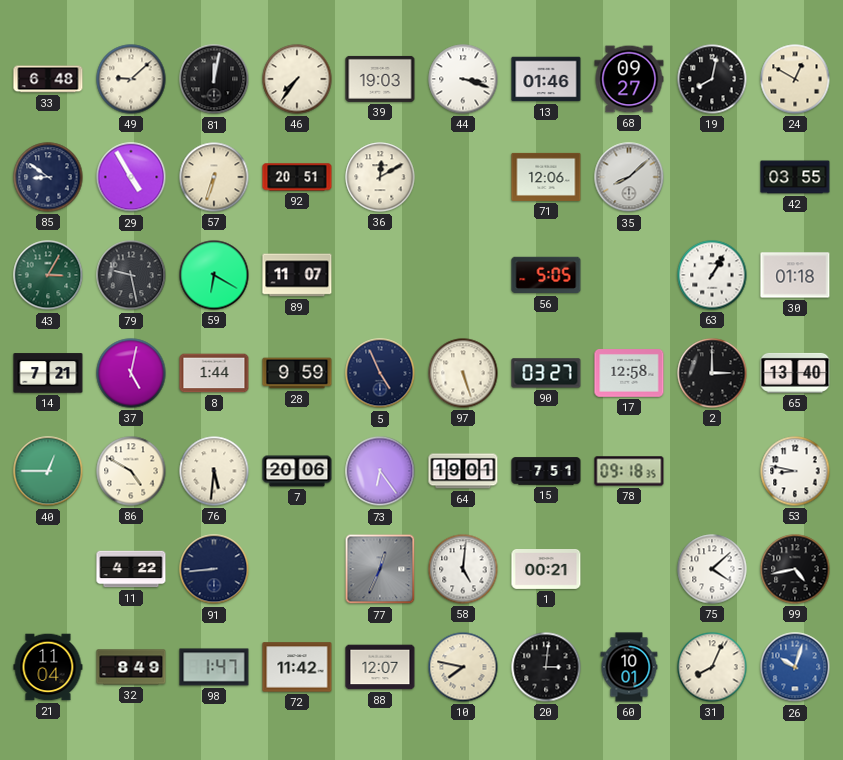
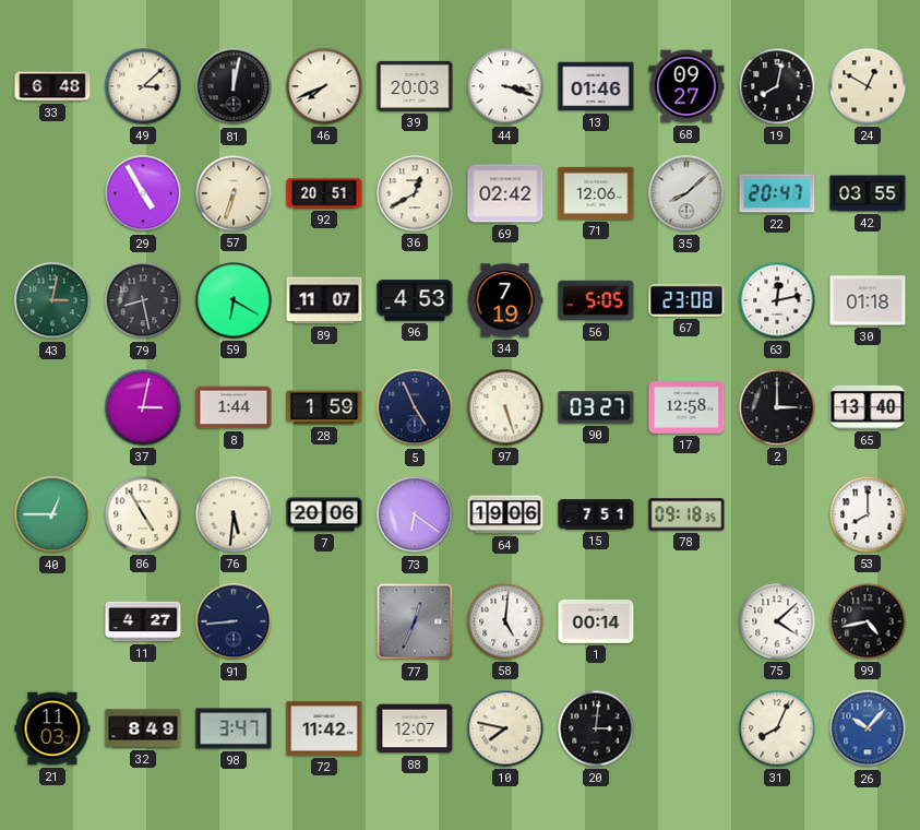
49: 9:08 -> 3:08 (143, 86)
46: 7:36 -> 7:41 (324, 86)
39: 19:03 -> 20:03 (415, 86)
85: 8:51 -> none (48, 177)
36: 12:10 -> 12:40 (415, 193)
69: none -> 02:42 (505, 193)
22: none -> 20:47 (777, 193)
43: 3:05 -> 3:02 (52, 300)
79: 9:28 -> 8:28 (143, 300)
96: none -> 4:53 (415, 300)
34: none -> 7:19 (505, 300)
67: none -> 23:08 (686, 300)
63: 1:05 -> 12:13 (777, 300)
14: 7:21 -> none (48, 373)
37: 5:02 -> 3:02 (143, 407)
28: 9:59 -> 1:59 (324, 407)
86: 4:50 -> 4:55 (143, 514)
73: 6:24 -> 6:21 (415, 514)
64: 19:01 -> 19:06 (505, 514)
53: 8:47 -> 8:00 (868, 514)
11: 4:22 -> 4:27 (143, 621)
1: 00:21 -> 00:14 (596, 622)
21: 11:04 -> 11:03 (52, 728)
98: 1:47 -> 3:47 (234, 728)
60: 10:01 -> none (629, 667)
26: 10:03 -> 10:07 (868, 728)
